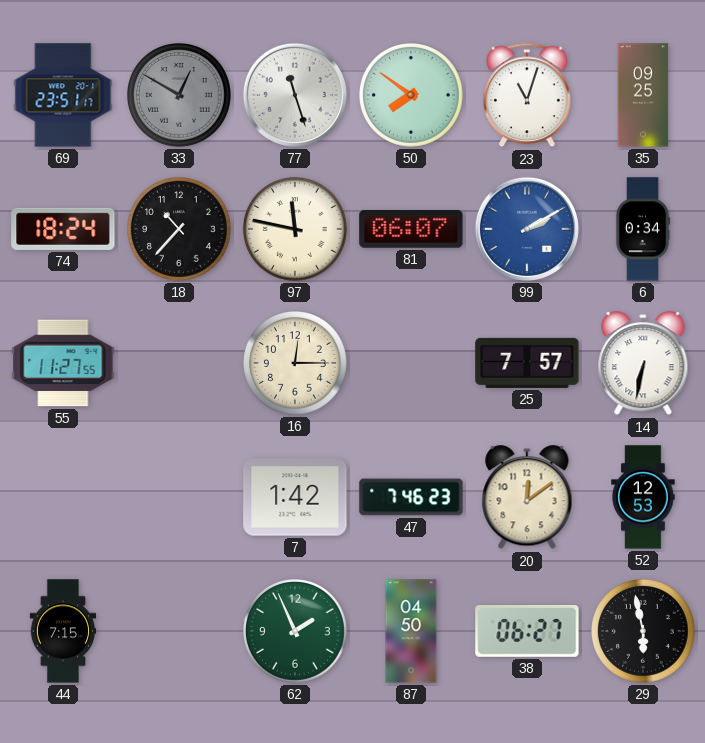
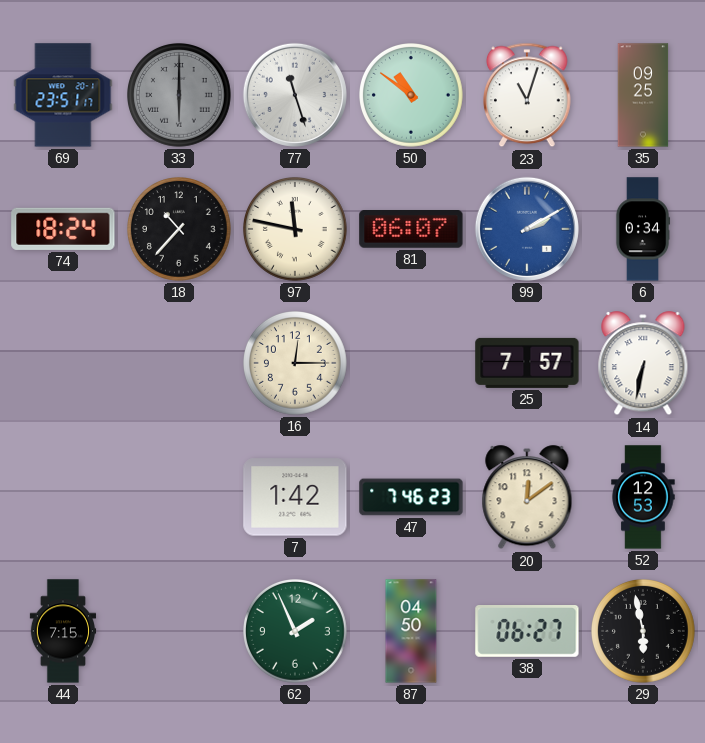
33: 12:50 -> 6:00 (180, 96)
50: 7:51 -> 10:51 (412, 96)
55: 11:27 -> none (63, 363)
